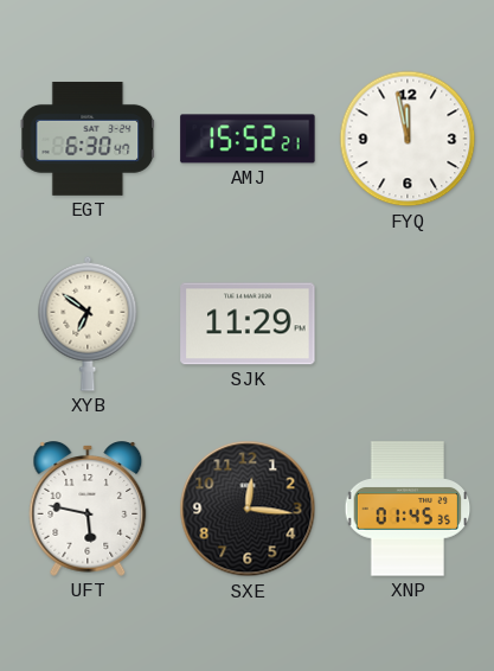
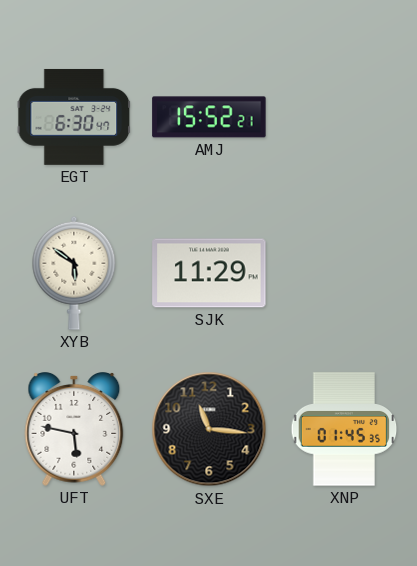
FYQ: 11:58 -> none (408, 139)
XYB: 6:51 -> 5:51 (74, 273)
SXE: 12:16 -> 11:16 (209, 429)
